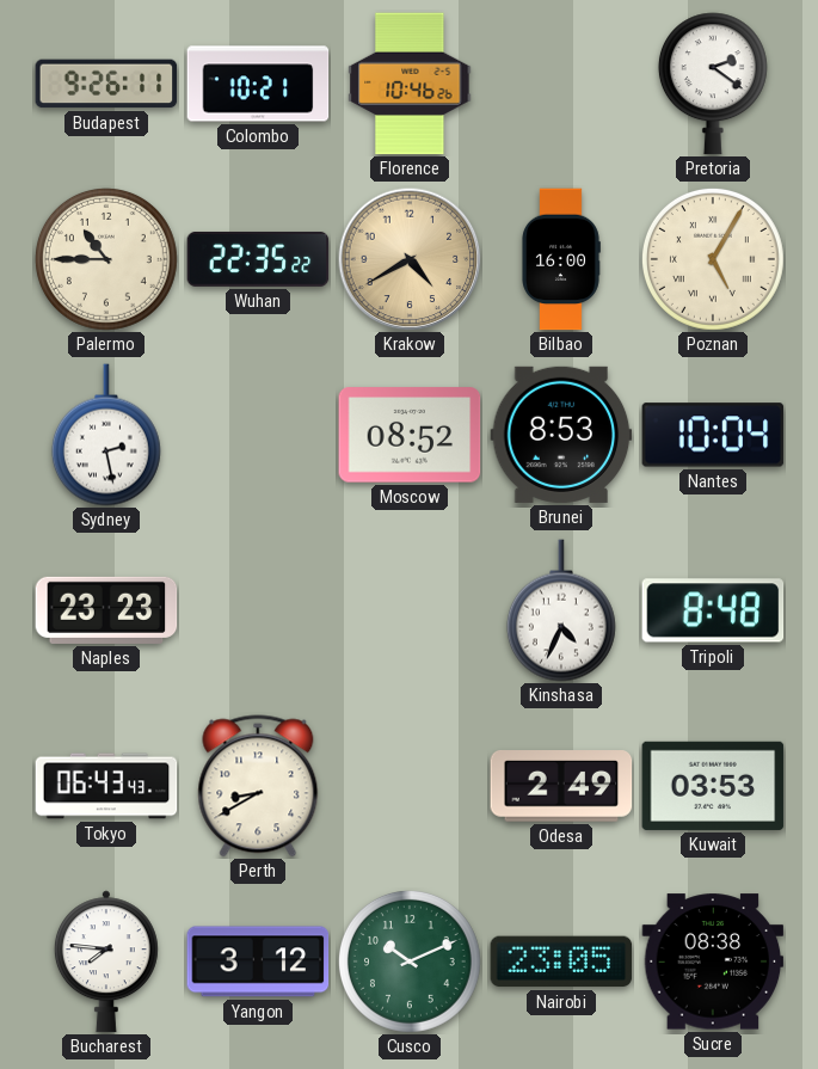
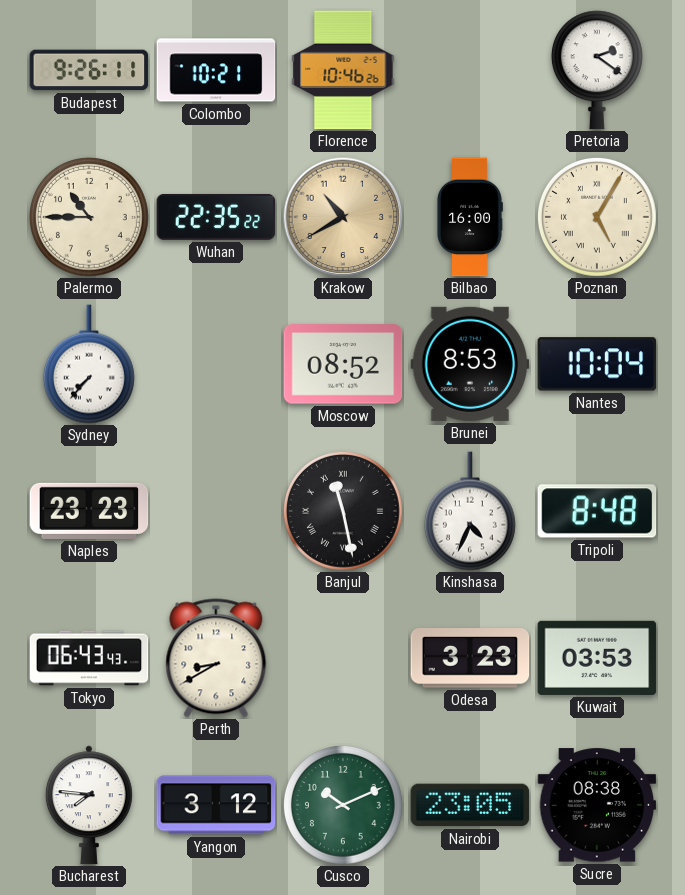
Krakow: 4:40 -> 10:40 (343, 217)
Sydney: 2:28 -> 7:37 (89, 364)
Banjul: none -> 11:28 (343, 511)
Odesa: 2:49 -> 3:23 (470, 658)
